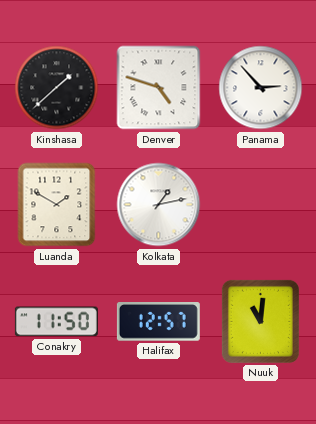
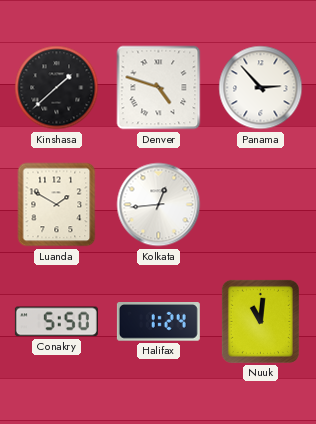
Kolkata: 1:13 -> 12:44 (159, 205)
Conakry: 11:50 -> 5:50 (56, 322)
Halifax: 12:57 -> 1:24 (158, 322)
